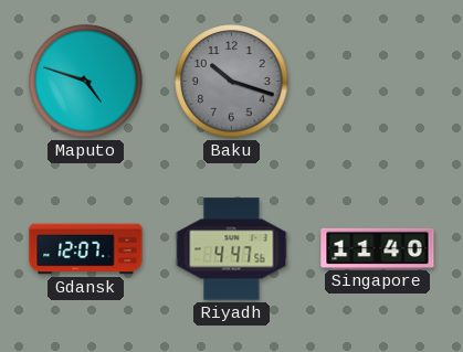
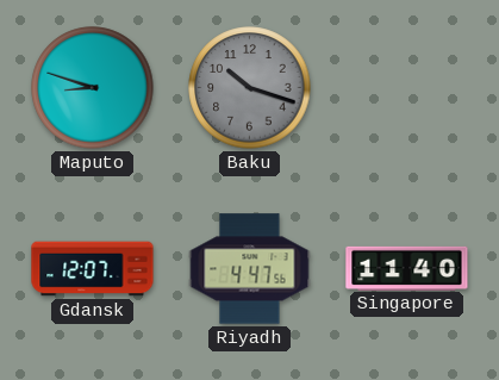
Maputo: 4:48 -> 8:48 (93, 88)
